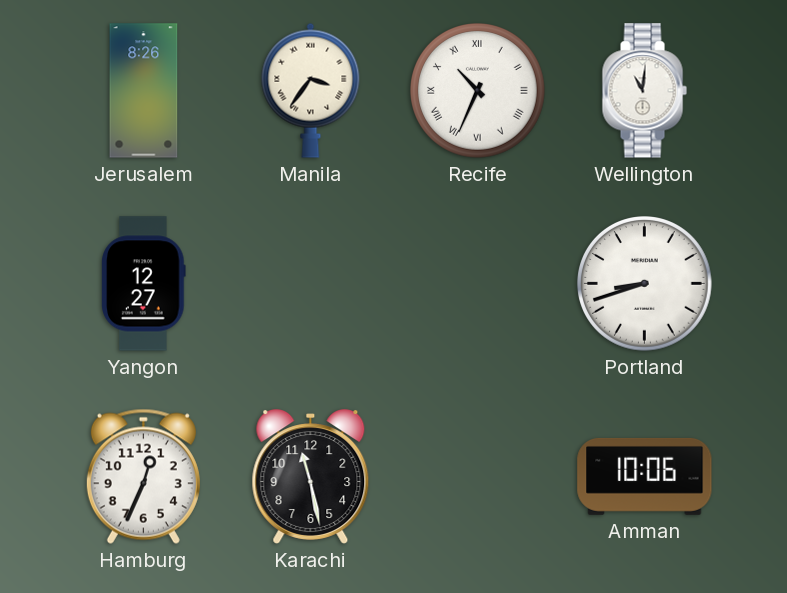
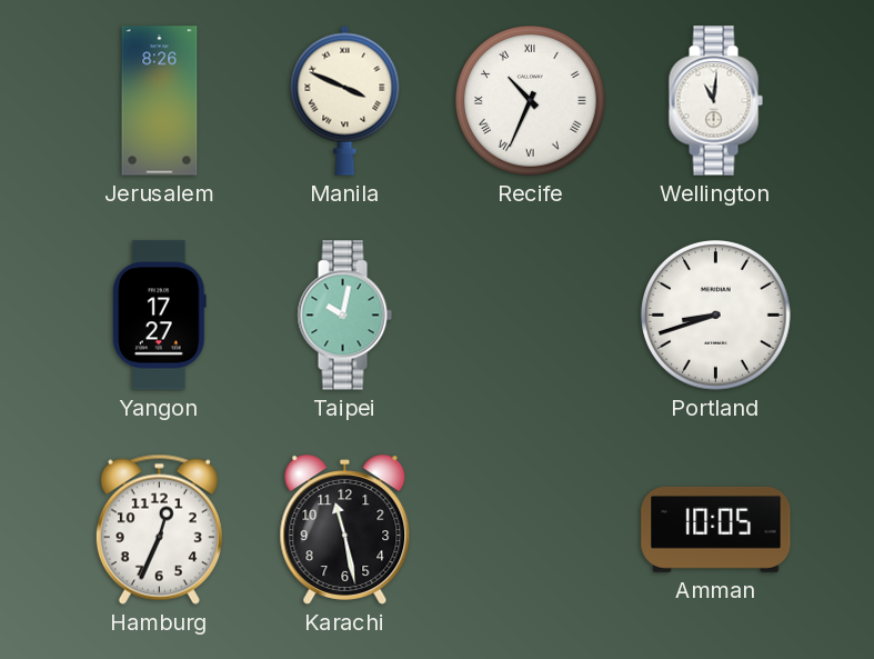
Manila: 3:36 -> 3:49 (345, 100)
Yangon: 12:27 -> 17:27 (160, 316)
Taipei: none -> 10:02 (344, 316)
Amman: 10:06 -> 10:05 (716, 529)
